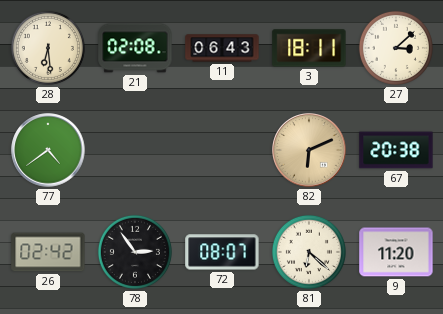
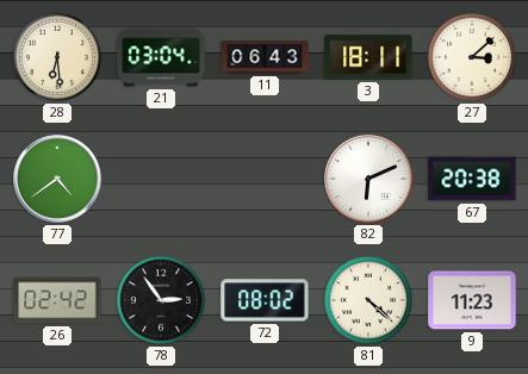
21: 02:08 -> 03:04 (161, 57)
82 dial: champagne -> white (368, 179)
72: 08:07 -> 08:02 (265, 300)
81: 6:22 -> 4:22 (368, 300)
9: 11:20 -> 11:23 (472, 300)
